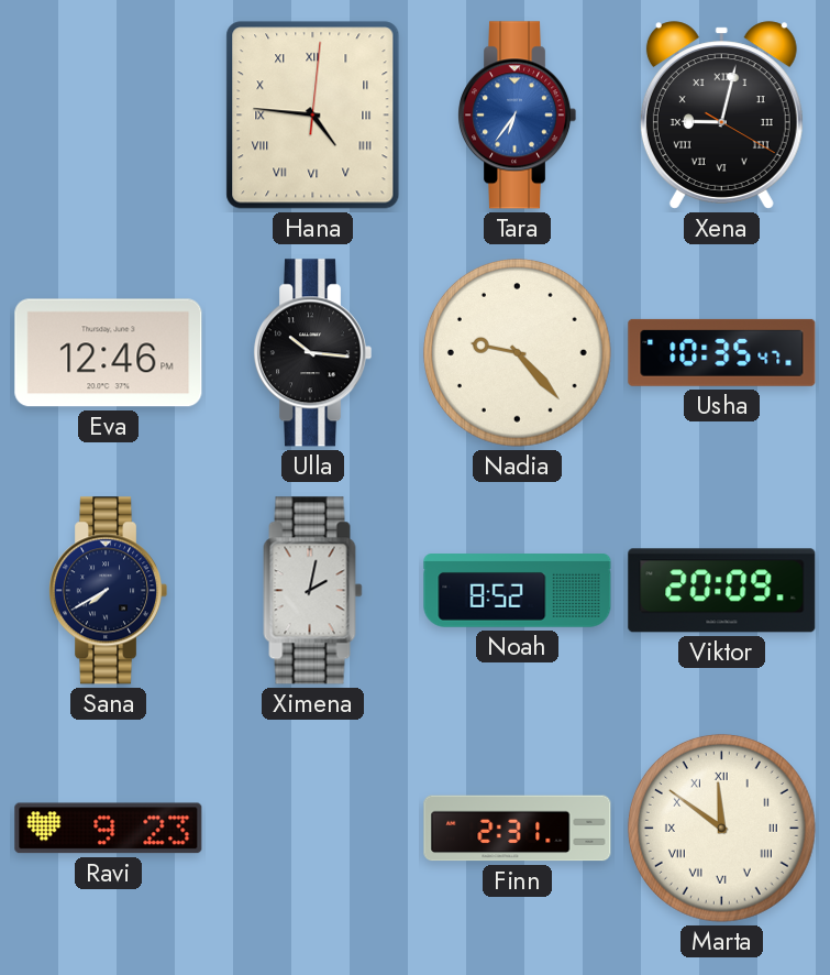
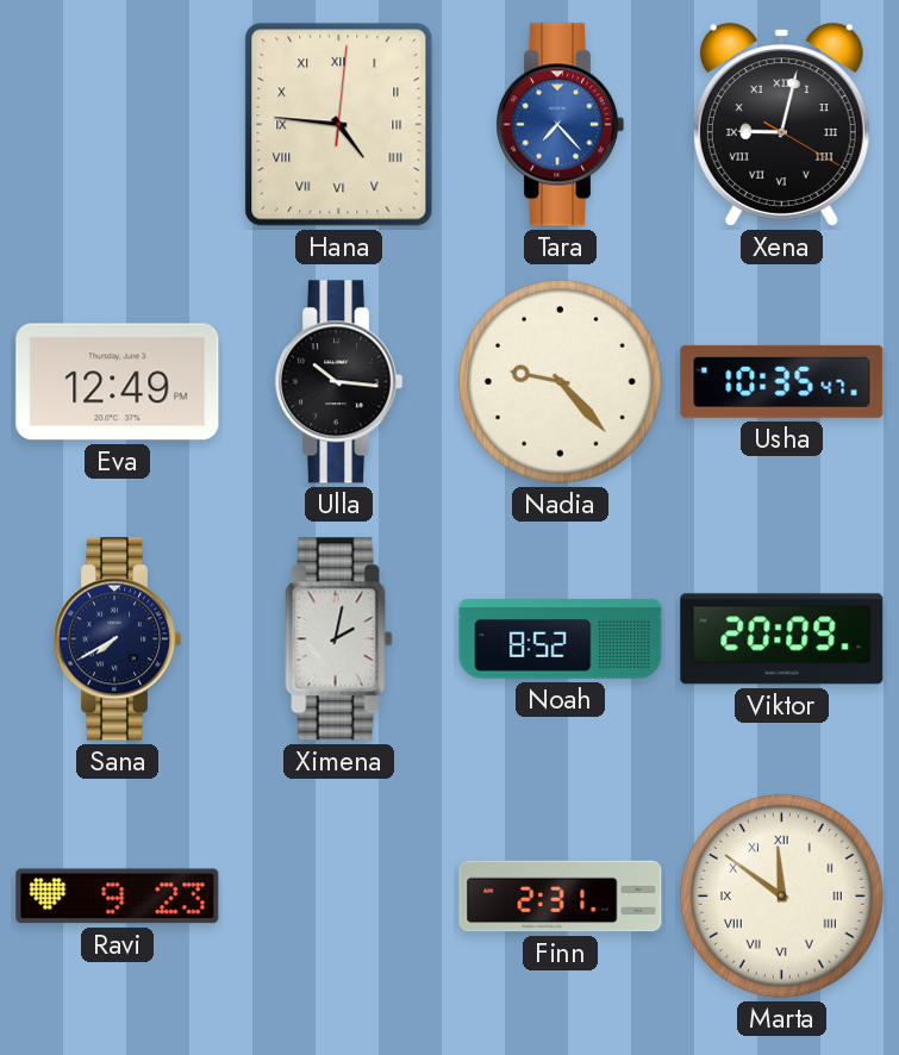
Tara: 6:36 -> 7:23 (560, 125)
Eva: 12:46 -> 12:49 (118, 382)
